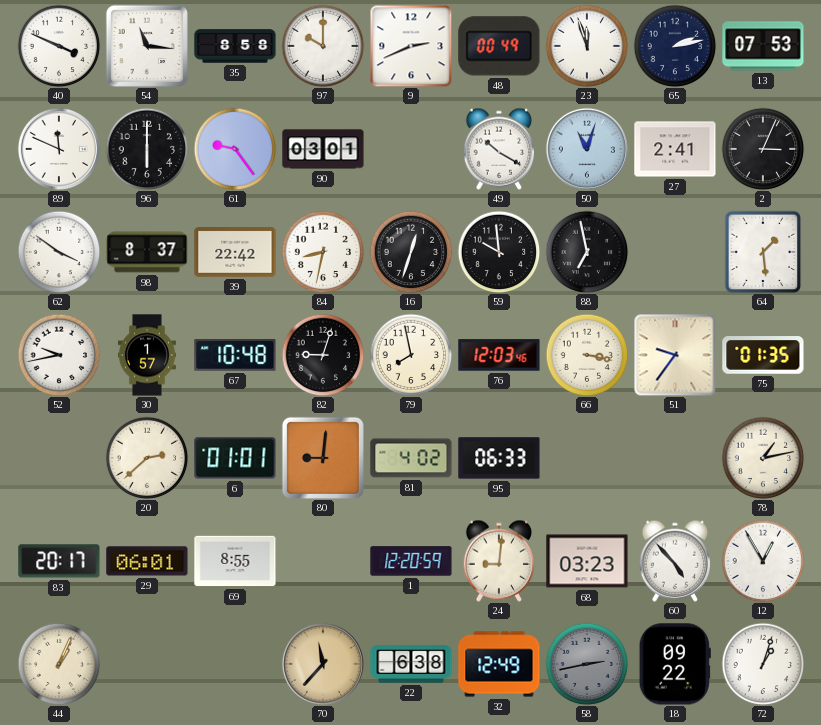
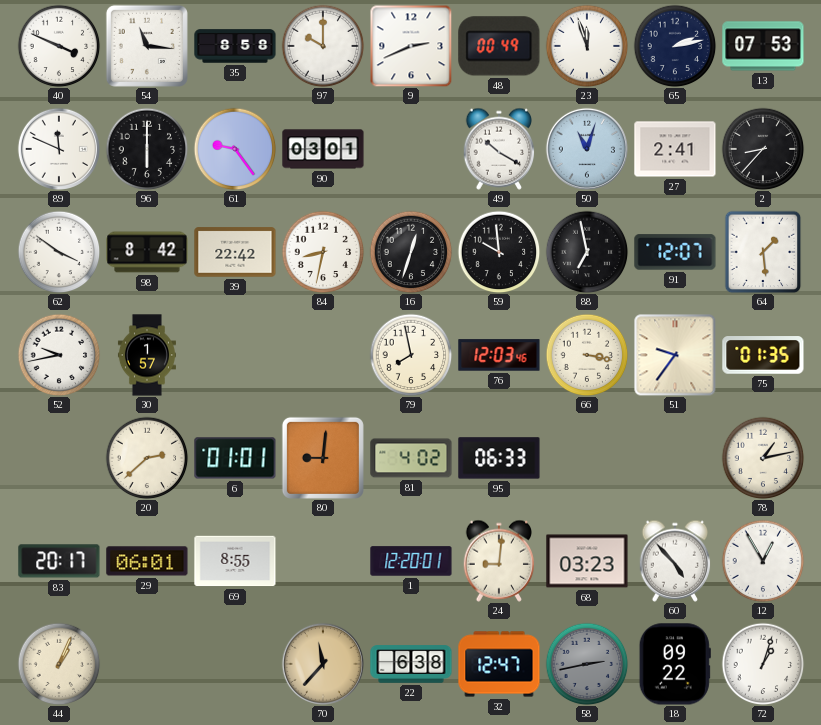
2: 3:04 -> 8:37 (763, 149)
98: 8:37 -> 8:42 (147, 252)
91: none -> 12:07 (675, 252)
67: 10:48 -> none (235, 355)
82: 9:03 -> none (323, 355)
1: 12:20:59 -> 12:20:01 (411, 561)
32: 12:49 -> 12:47 (499, 664)
